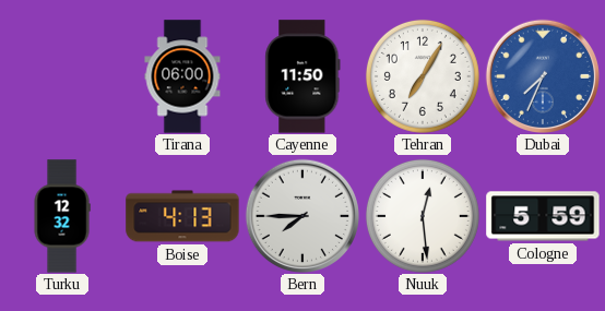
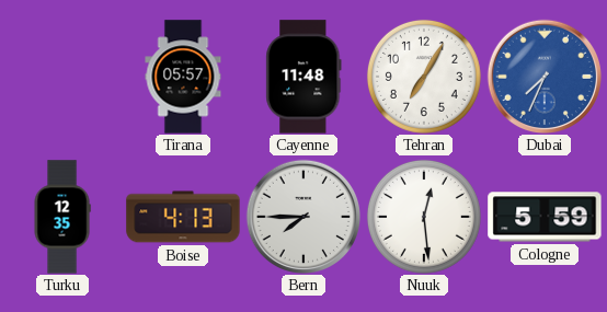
Tirana: 06:00 -> 05:57 (183, 77)
Cayenne: 11:50 -> 11:48 (303, 77)
Turku: 12:32 -> 12:35 (62, 217)
